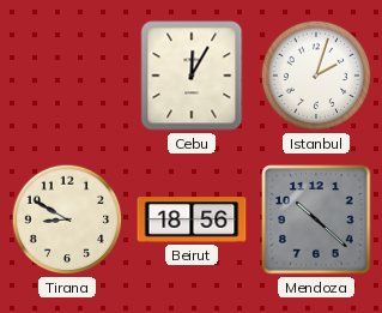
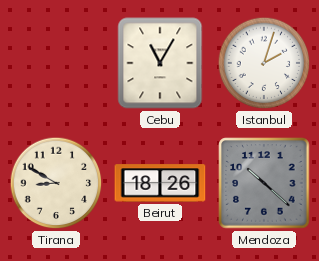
Cebu: 12:05 -> 11:05 (160, 63)
Beirut: 18:56 -> 18:26 (160, 183)
